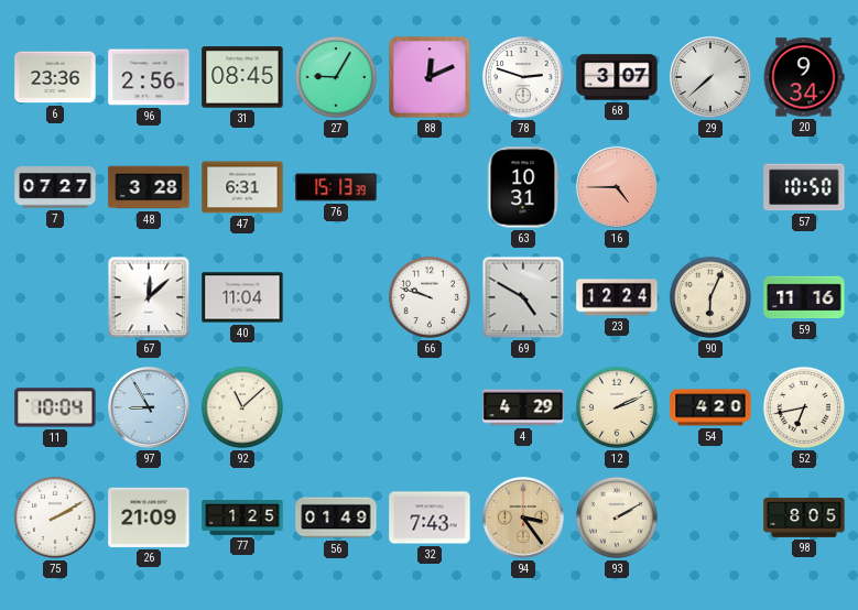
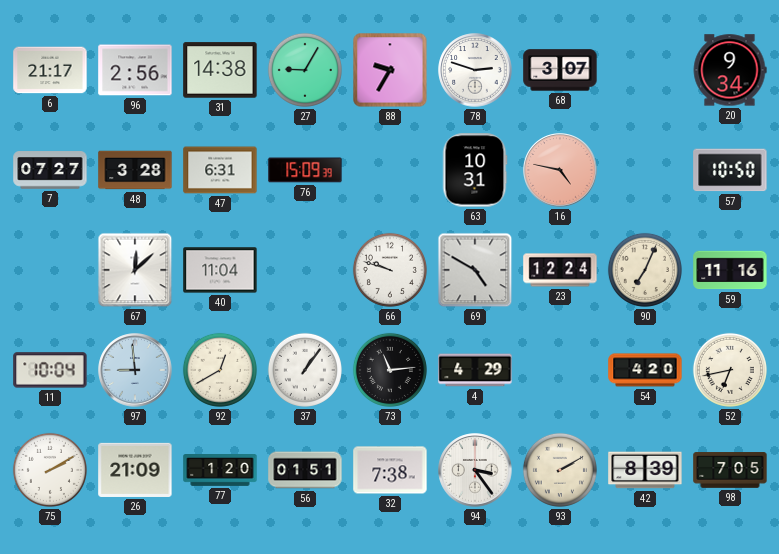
6: 23:36 -> 21:17 (50, 70)
31: 08:45 -> 14:38 (220, 70)
88: 12:11 -> 9:35 (390, 70)
29: 7:38 -> none (710, 77)
76: 15:13 -> 15:09 (305, 170)
16: 4:45 -> 4:47 (560, 170)
90: 6:04 -> 7:04 (645, 270)
97: 8:55 -> 8:59 (135, 370)
92: 11:08 -> 12:40 (220, 370)
37: none -> 1:06 (305, 370)
73: none -> 11:14 (390, 370)
12: 2:11 -> none (617, 407)
77: 1:25 -> 1:20 (220, 471)
56: 01:49 -> 01:51 (305, 470)
32: 7:43 -> 7:38 (390, 470)
94 dial: champagne -> white (475, 470)
42: none -> 8:39 (645, 470)
98: 8:05 -> 7:05 (730, 470)
